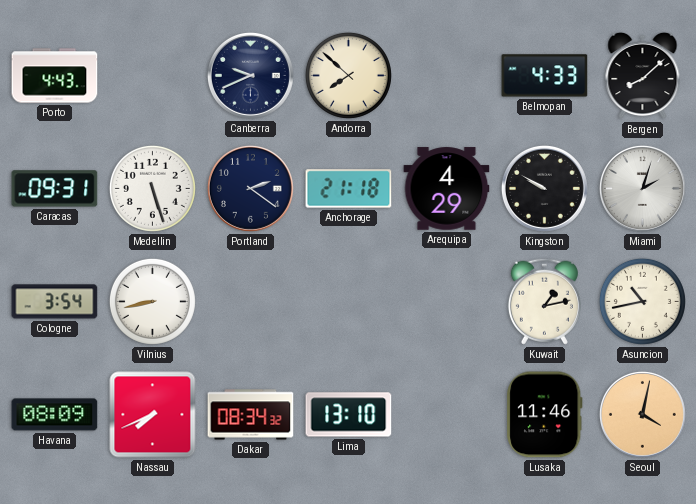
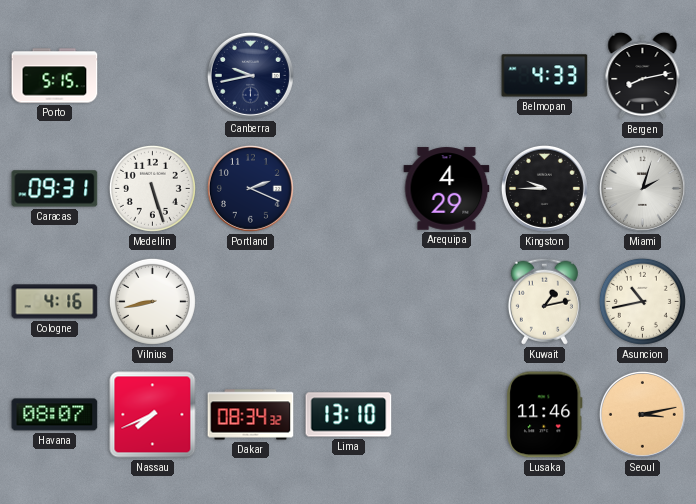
Porto: 4:43 -> 5:15 (55, 76)
Canberra: 9:41 -> 9:43 (250, 75)
Andorra: 7:52 -> none (348, 75)
Bergen: 8:08 -> 8:13 (643, 76)
Portland: 2:21 -> 2:19 (250, 188)
Anchorage: 21:18 -> none (349, 189)
Kingston: 9:50 -> 9:45 (544, 188)
Cologne: 3:54 -> 4:16 (55, 302)
Havana: 08:09 -> 08:07 (55, 415)
Seoul: 4:02 -> 3:13 (642, 414)
